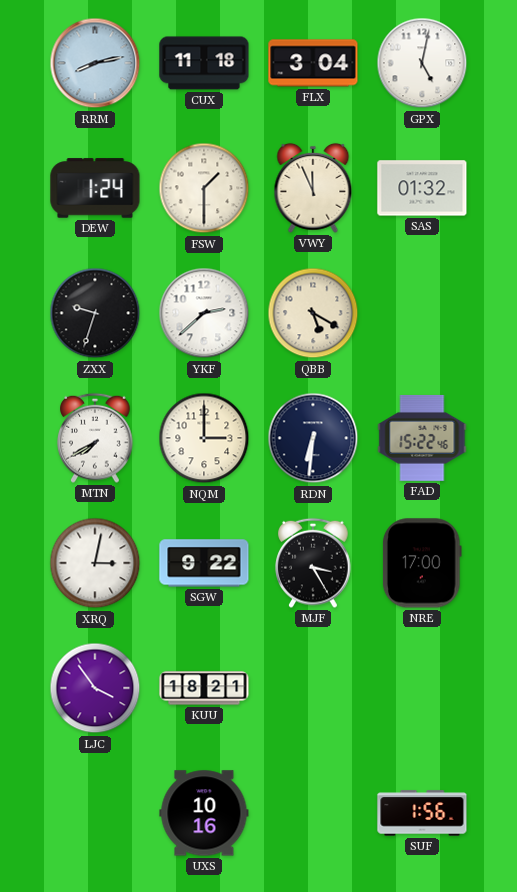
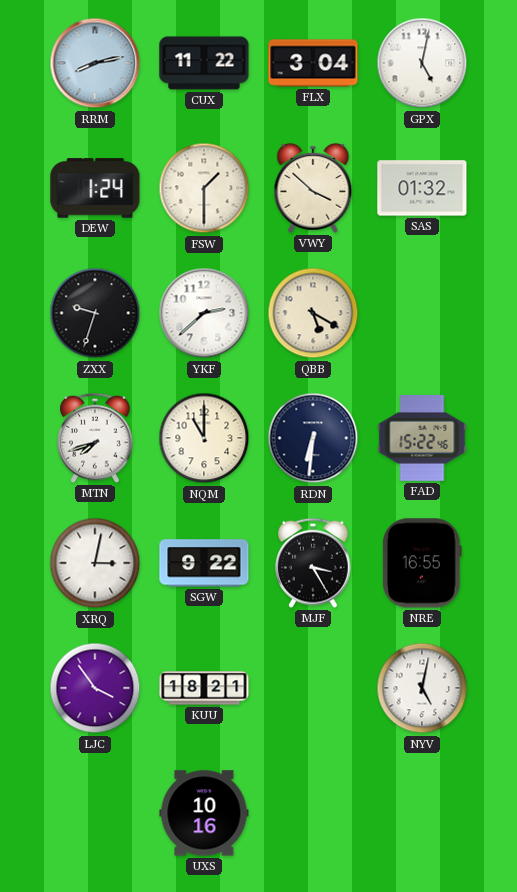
CUX: 11:18 -> 11:22 (204, 63)
VWY: 11:56 -> 3:52 (313, 188)
MTN: 7:40 -> 7:42 (95, 438)
NQM: 3:00 -> 11:00 (204, 438)
NRE: 17:00 -> 16:55 (422, 563)
NYV: none -> 5:02 (422, 688)
SUF: 1:56 -> none (422, 813)
